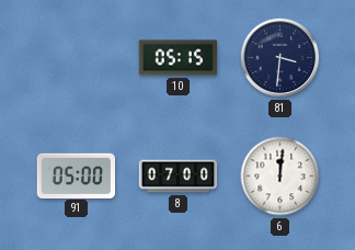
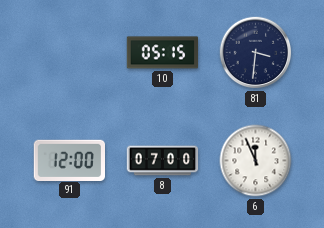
91: 05:00 -> 12:00 (69, 160)
6: 12:01 -> 11:56 (256, 161)
